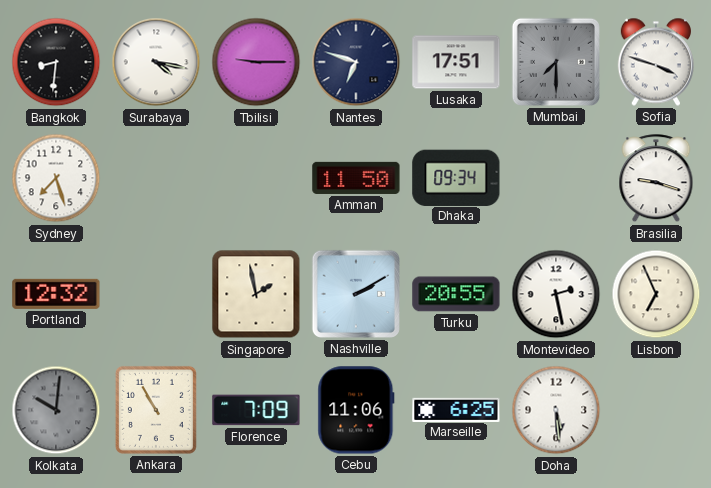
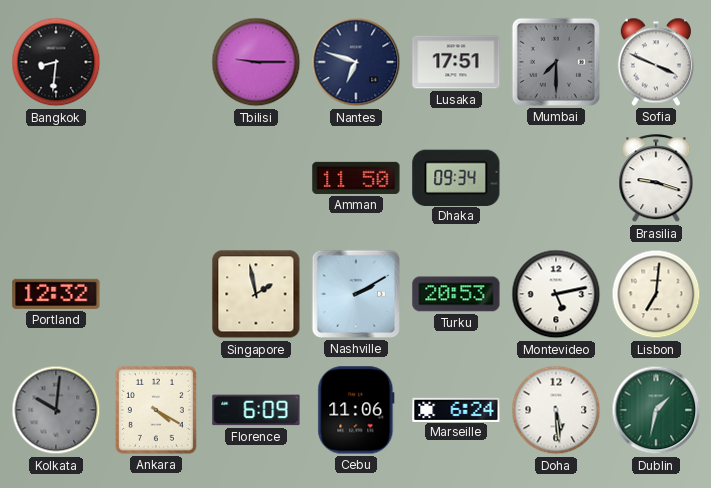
Surabaya: 4:17 -> none (156, 62)
Sofia: 3:48 -> 3:49 (655, 62)
Sydney: 7:27 -> none (56, 178)
Turku: 20:55 -> 20:53 (456, 294)
Montevideo: 2:28 -> 5:13 (556, 294)
Lisbon: 6:56 -> 7:01 (656, 294)
Ankara: 10:55 -> 4:20 (156, 410)
Florence: 7:09 -> 6:09 (256, 410)
Marseille: 6:25 -> 6:24 (456, 409)
Dublin: none -> 1:32 (656, 410)
